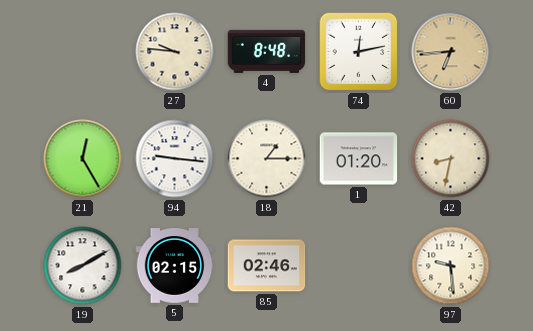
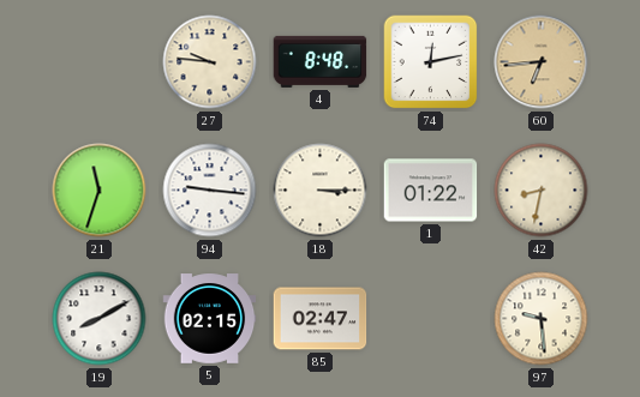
21: 12:25 -> 11:33 (100, 191)
18: 1:15 -> 3:15 (321, 191)
1: 01:20 -> 01:22 (431, 191)
85: 02:46 -> 02:47 (321, 319)
